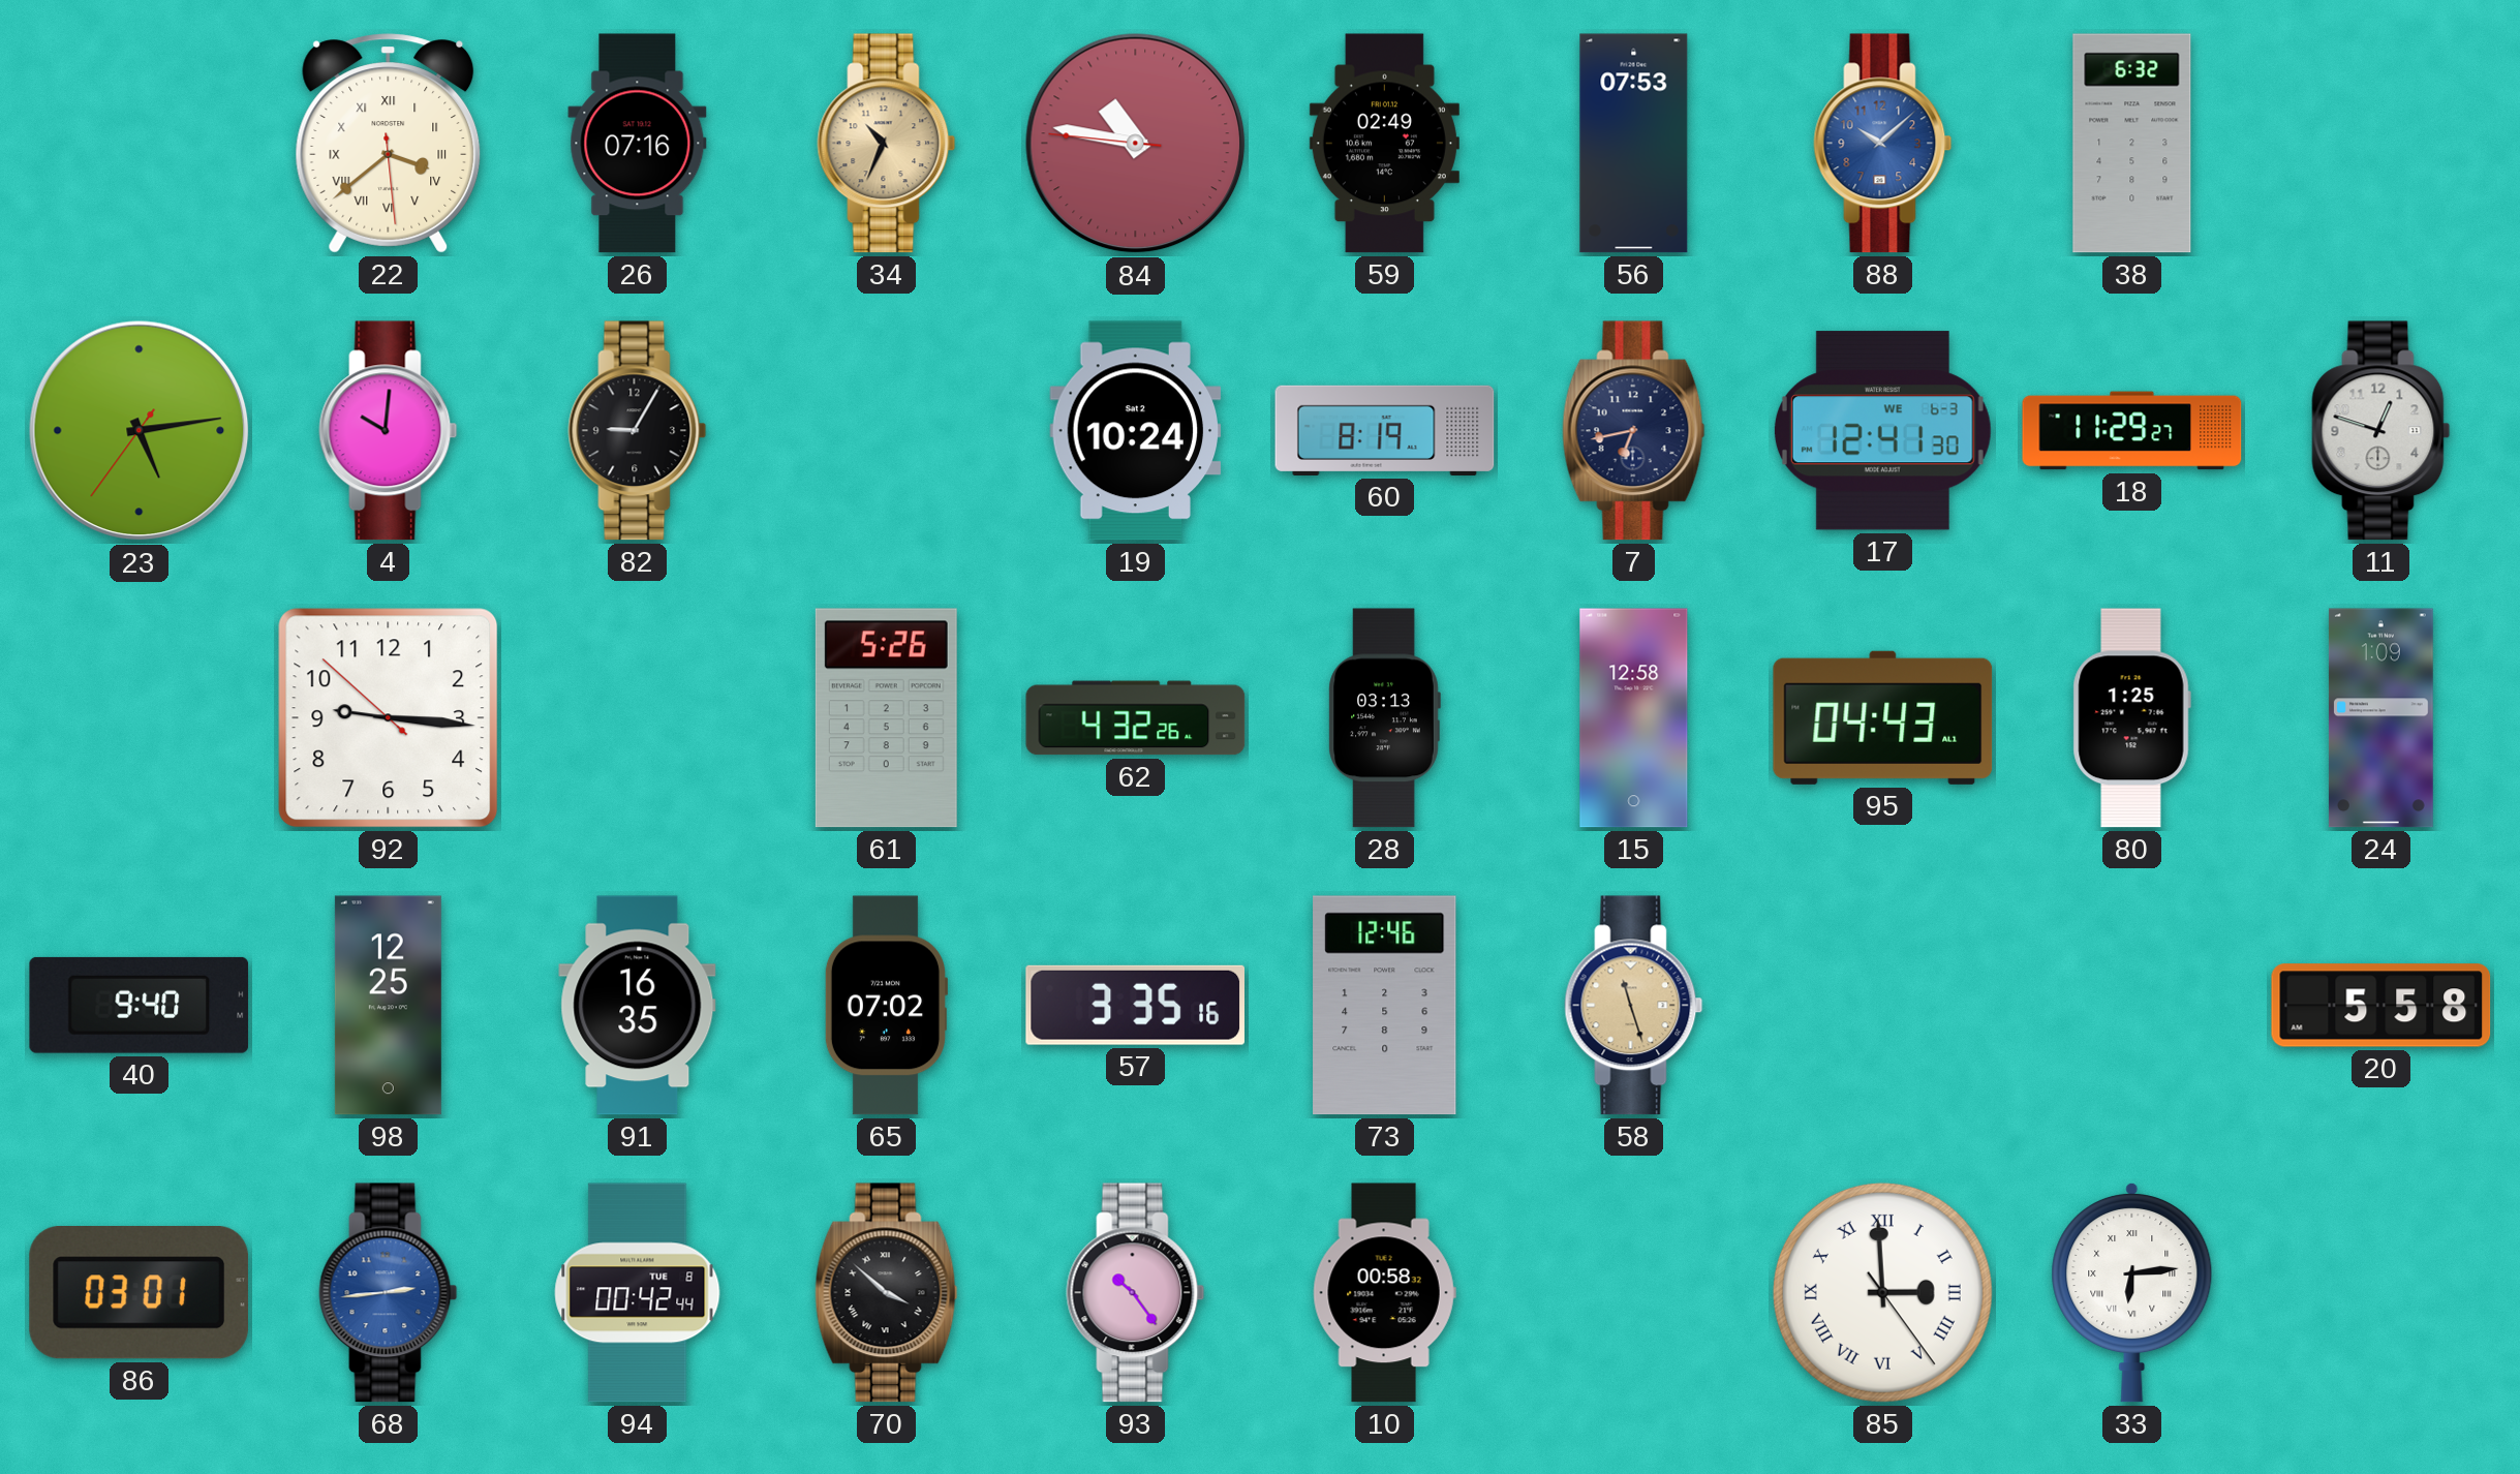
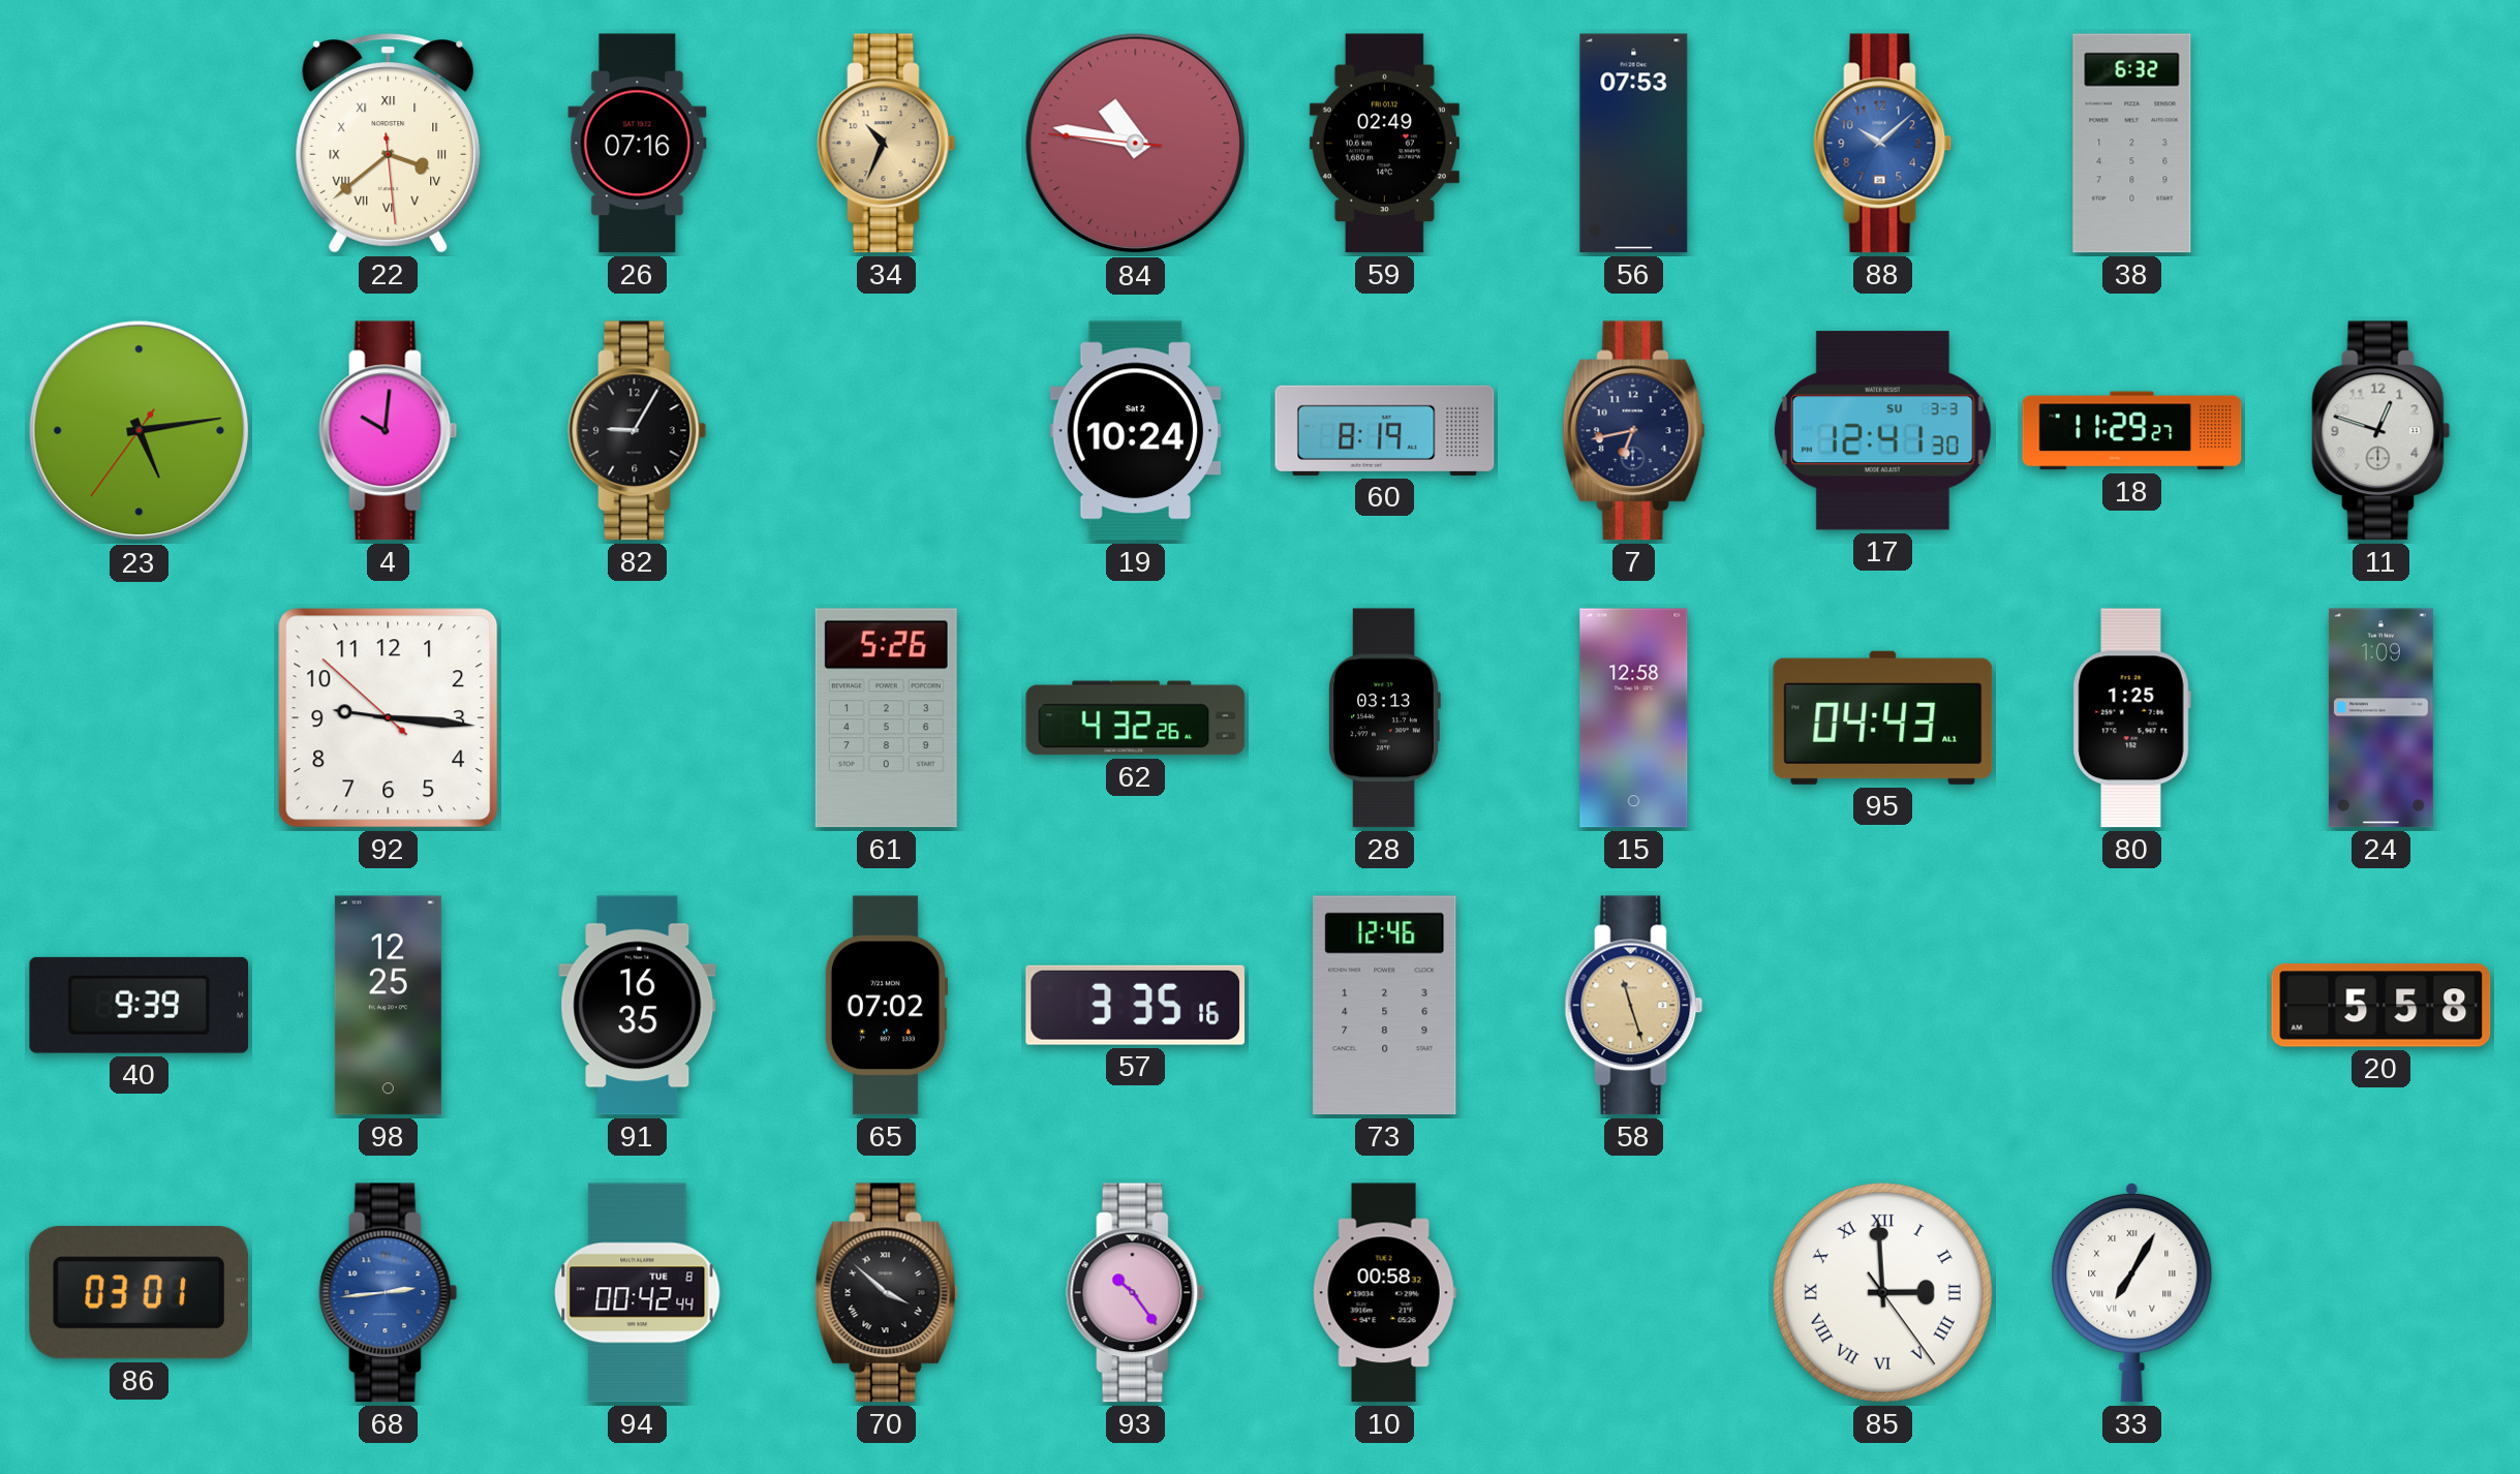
17 date: WE 6-3 -> SU 3-3 (1882, 431)
40: 9:40 -> 9:39 (140, 1005)
33: 6:14 -> 7:05 (2132, 1292)
